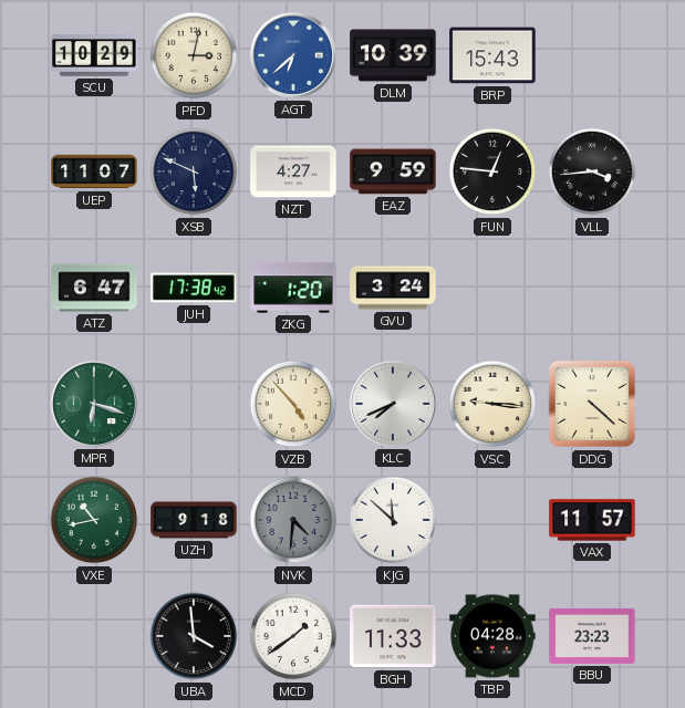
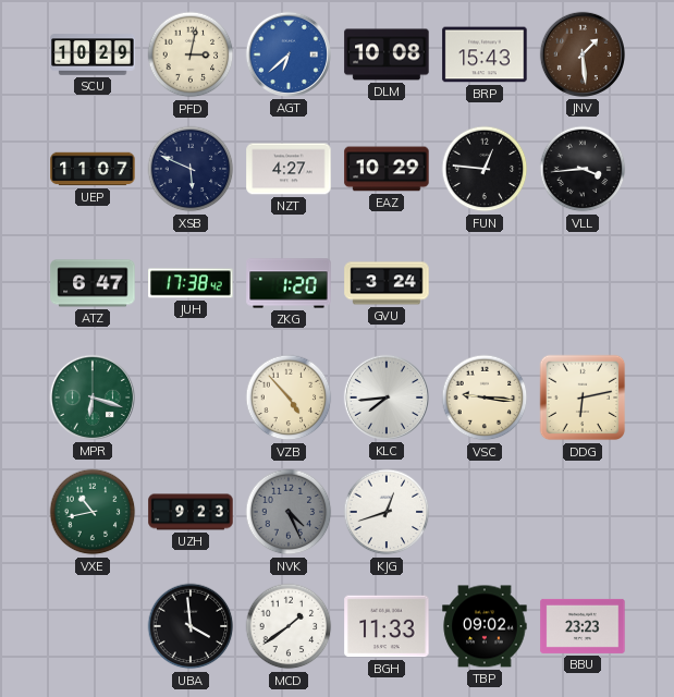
DLM: 10:39 -> 10:08 (387, 54)
JNV: none -> 1:29 (583, 54)
EAZ: 9:59 -> 10:29 (387, 169)
KLC: 7:41 -> 7:44 (387, 398)
DDG: 4:22 -> 6:13 (583, 398)
UZH: 9:18 -> 9:23 (191, 512)
NVK: 4:31 -> 4:26 (289, 512)
KJG: 11:52 -> 12:42 (387, 512)
VAX: 11:57 -> none (592, 520)
TBP: 04:28 -> 09:02 (485, 626)
